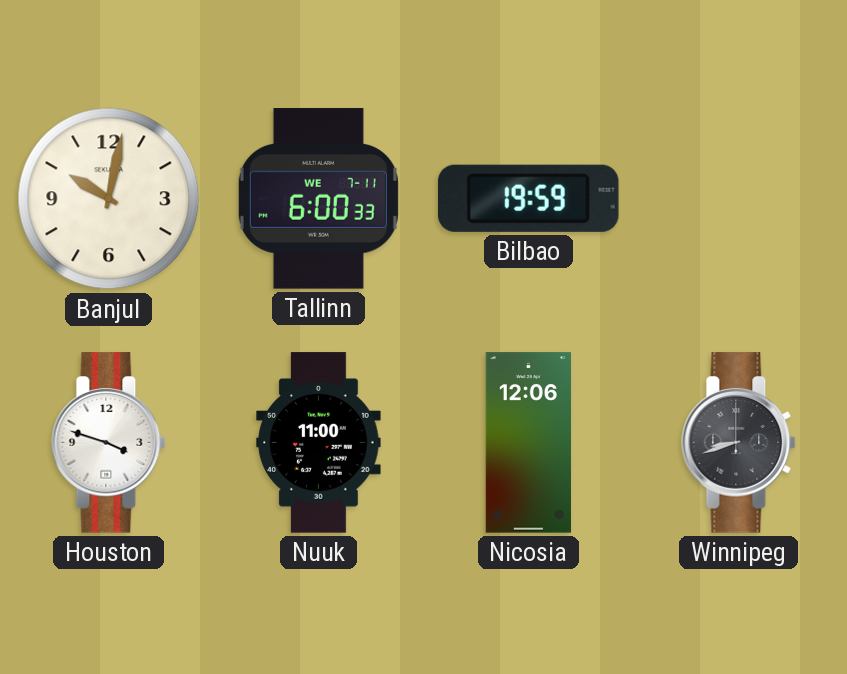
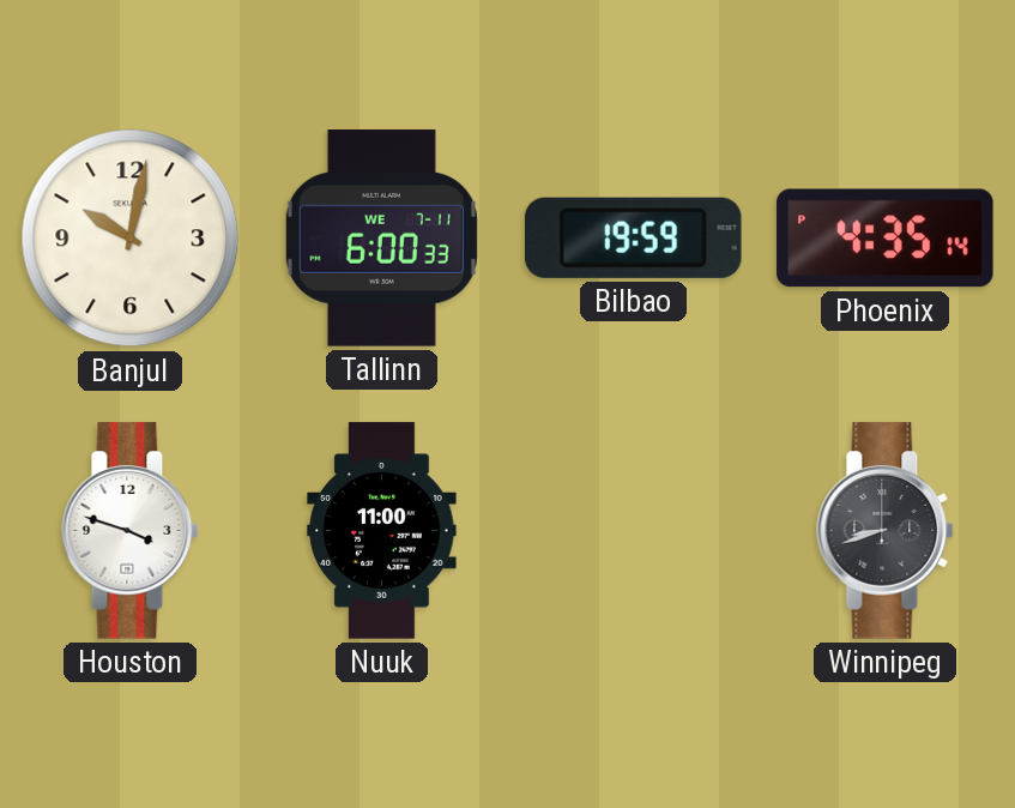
Phoenix: none -> 4:35 (886, 239)
Nicosia: 12:06 -> none (528, 443)
